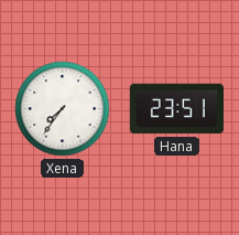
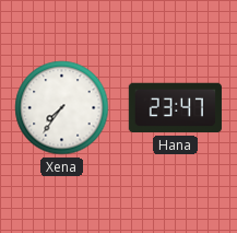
Hana: 23:51 -> 23:47 (175, 108)
